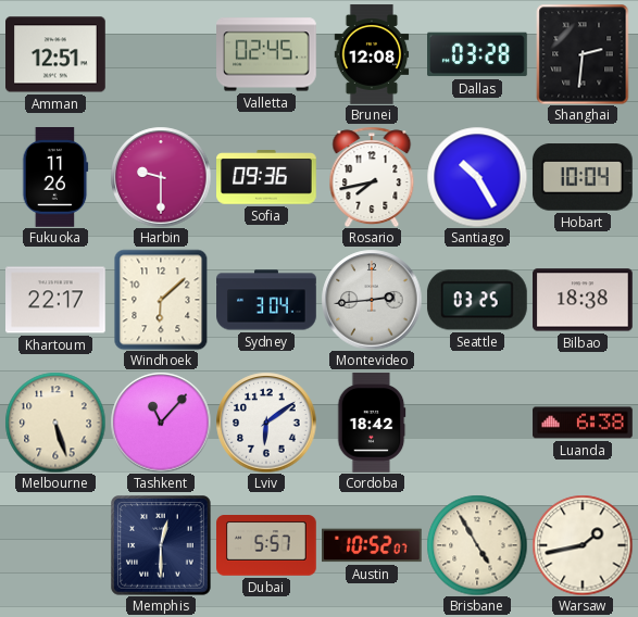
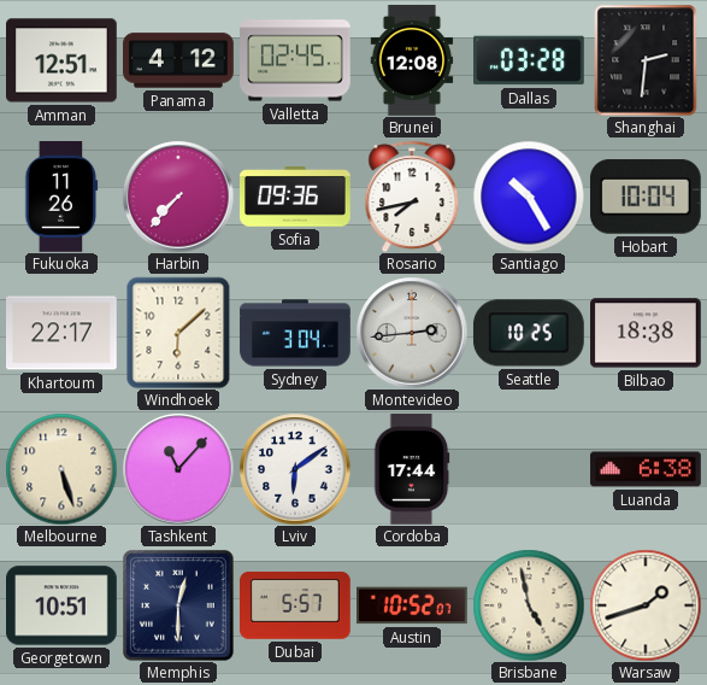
Panama: none -> 4:12 (178, 60)
Harbin: 9:30 -> 7:37 (178, 197)
Seattle: 03:25 -> 10:25 (529, 333)
Cordoba: 18:42 -> 17:44 (412, 469)
Georgetown: none -> 10:51 (61, 605)
Brisbane: 4:55 -> 4:58 (529, 605)
Warsaw: 1:43 -> 1:42 (646, 605)
